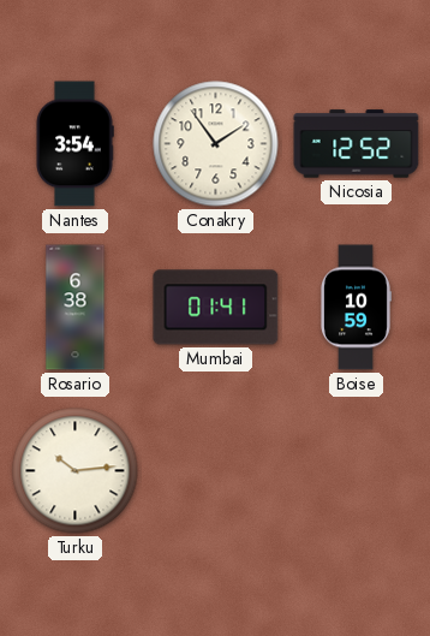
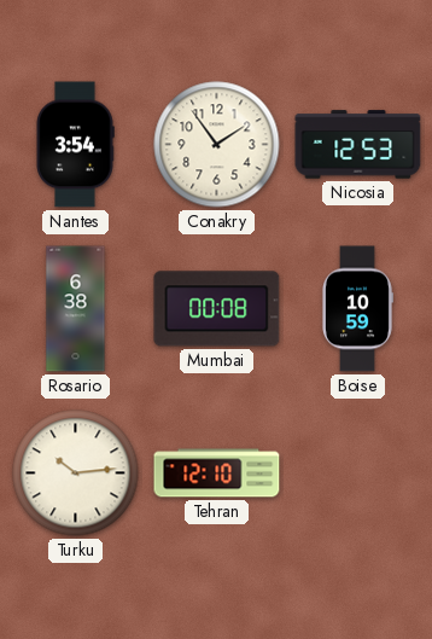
Nicosia: 12:52 -> 12:53 (358, 145)
Mumbai: 01:41 -> 00:08 (217, 309)
Tehran: none -> 12:10 (217, 474)
